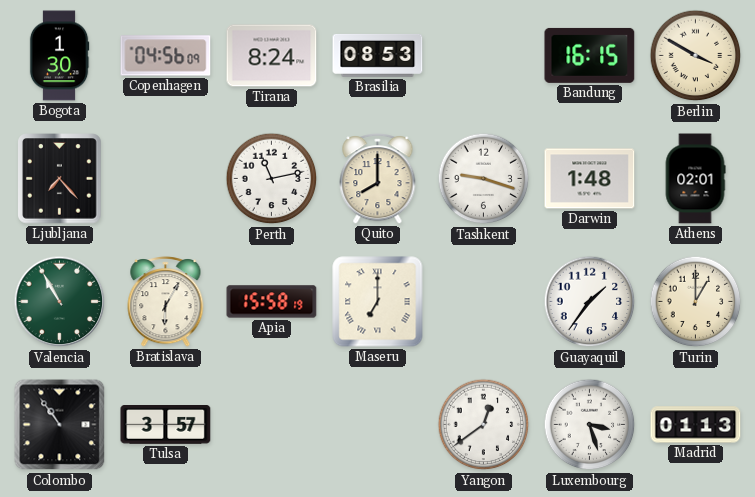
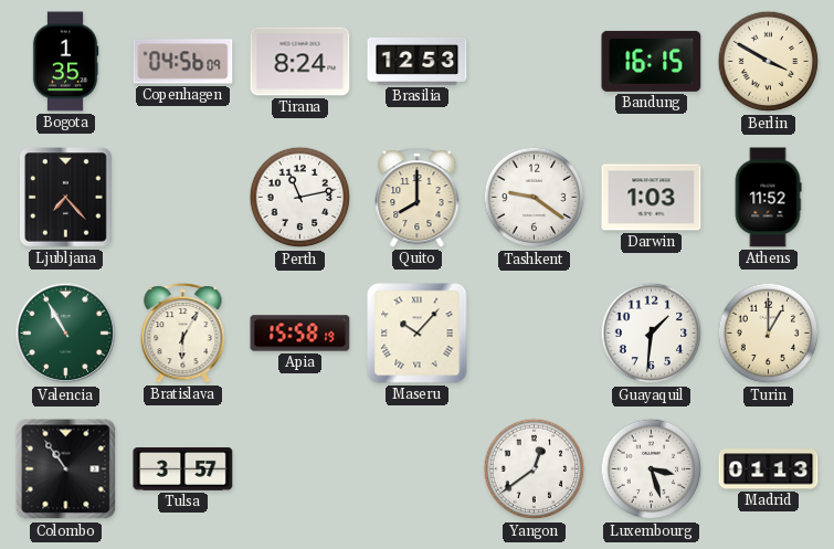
Bogota: 1:30 -> 1:35 (65, 62)
Brasilia: 08:53 -> 12:53 (418, 61)
Tashkent: 9:18 -> 9:21 (535, 198)
Darwin: 1:48 -> 1:03 (652, 198)
Athens: 02:01 -> 11:52 (768, 198)
Maseru: 7:00 -> 10:07 (418, 334)
Guayaquil: 1:36 -> 1:31 (652, 334)
